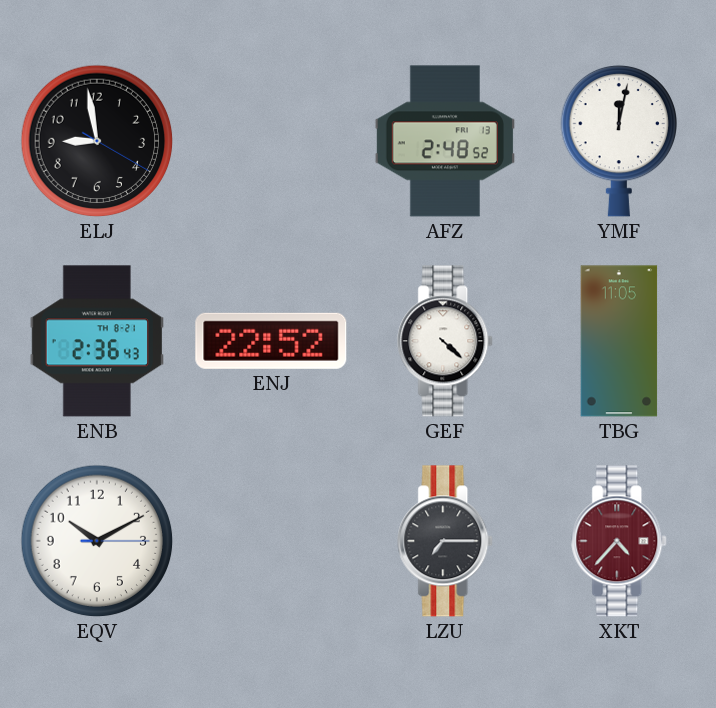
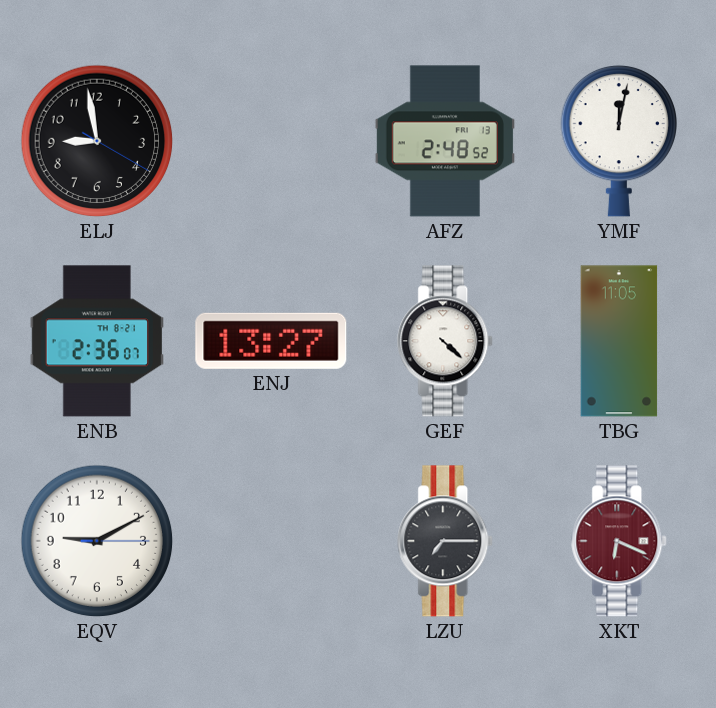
ENB: 2:36:43 -> 2:36:07 (96, 341)
ENJ: 22:52 -> 13:27 (271, 341)
EQV: 10:10 -> 9:10 (97, 541)
XKT: 4:37 -> 6:19 (620, 541)
